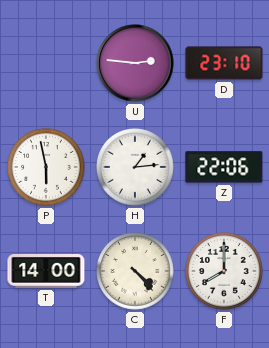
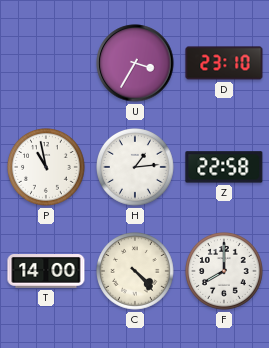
U: 2:46 -> 3:35 (135, 63)
P: 5:58 -> 10:58 (47, 168)
Z: 22:06 -> 22:58 (224, 167)
